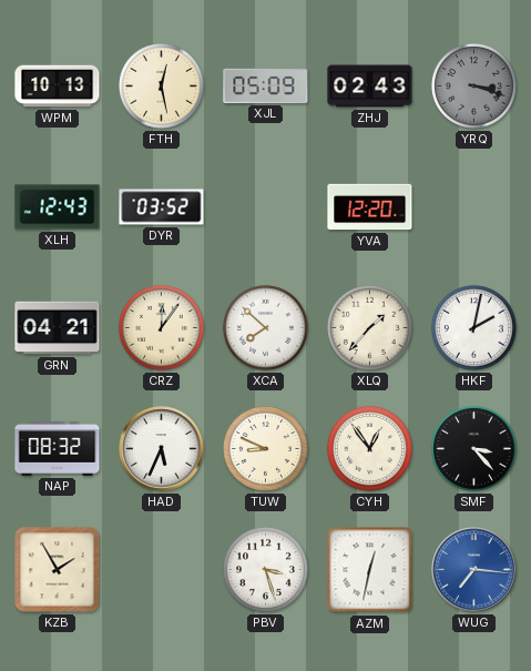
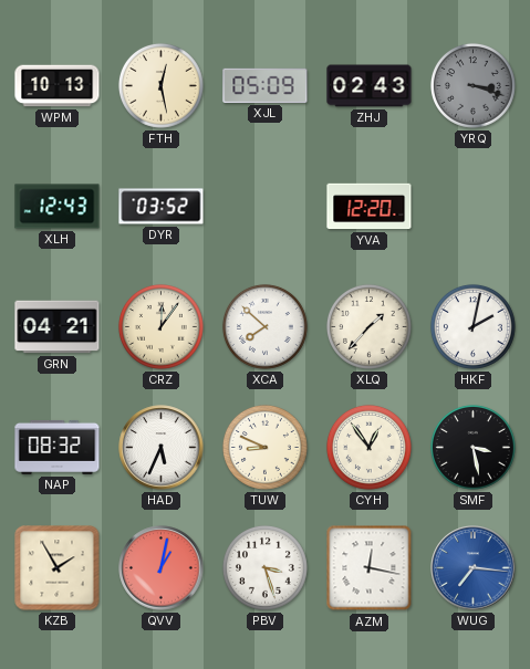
SMF: 3:23 -> 3:28 (472, 447)
QVV: none -> 1:02 (162, 568)
AZM: 12:32 -> 12:17 (370, 568)
